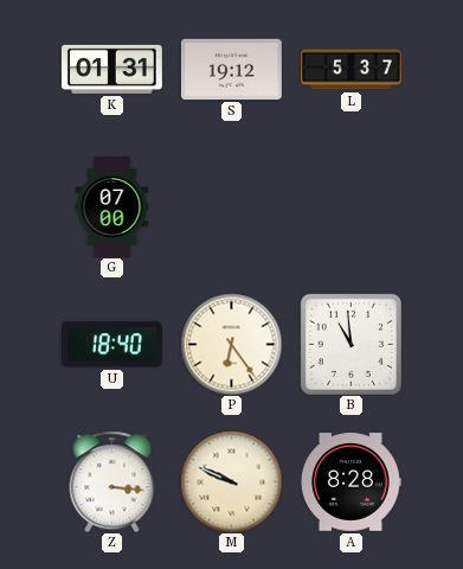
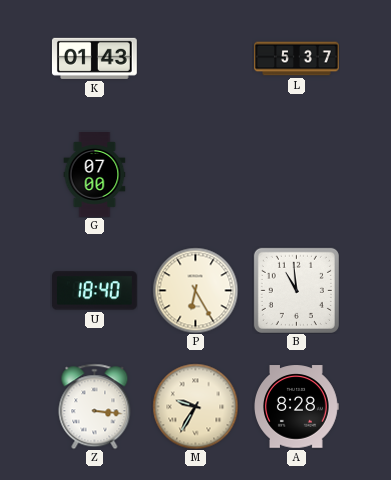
K: 01:31 -> 01:43 (94, 58)
S: 19:12 -> none (231, 69)
P: 6:24 -> 6:25 (195, 290)
M: 9:49 -> 9:35 (195, 406)
